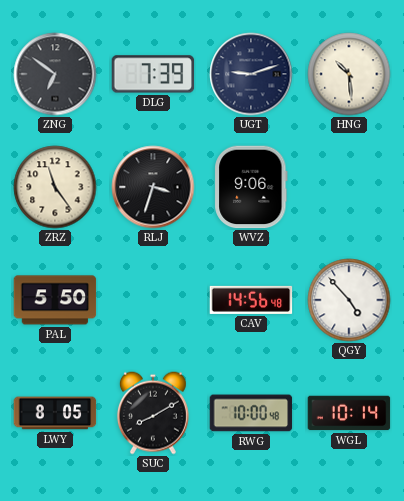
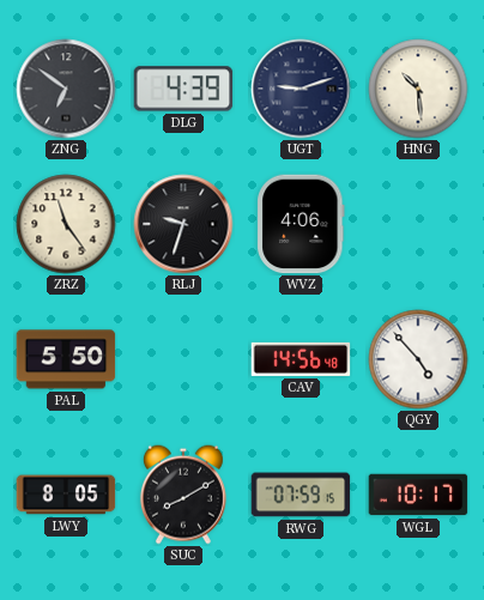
DLG: 7:39 -> 4:39 (183, 89)
RLJ: 3:33 -> 9:33 (183, 224)
WVZ: 9:06 -> 4:06 (301, 224)
RWG: 10:00 -> 07:59 (301, 495)
WGL: 10:14 -> 10:17 (418, 495)
